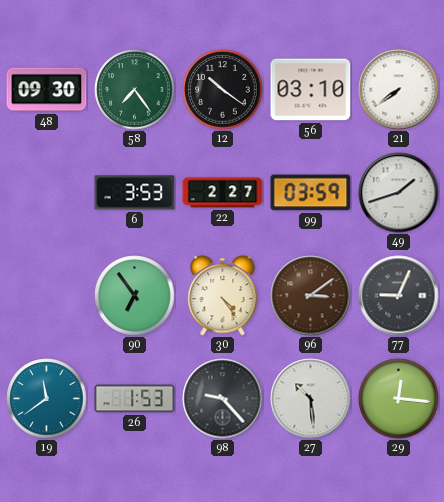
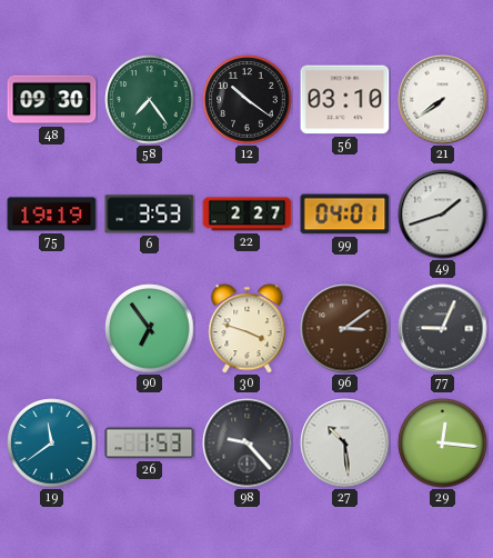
75: none -> 19:19 (52, 215)
99: 03:59 -> 04:01 (345, 215)
30: 4:24 -> 3:48 (248, 329)
